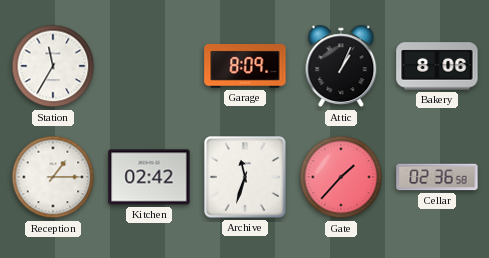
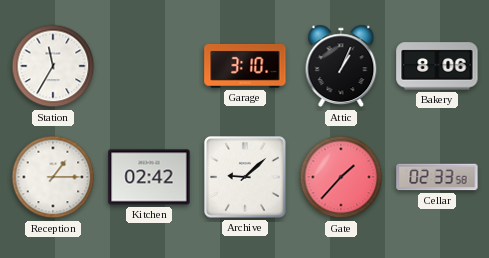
Garage: 8:09 -> 3:10 (245, 66)
Archive: 11:33 -> 9:08 (245, 177)
Cellar: 02:36 -> 02:33 (437, 177)
